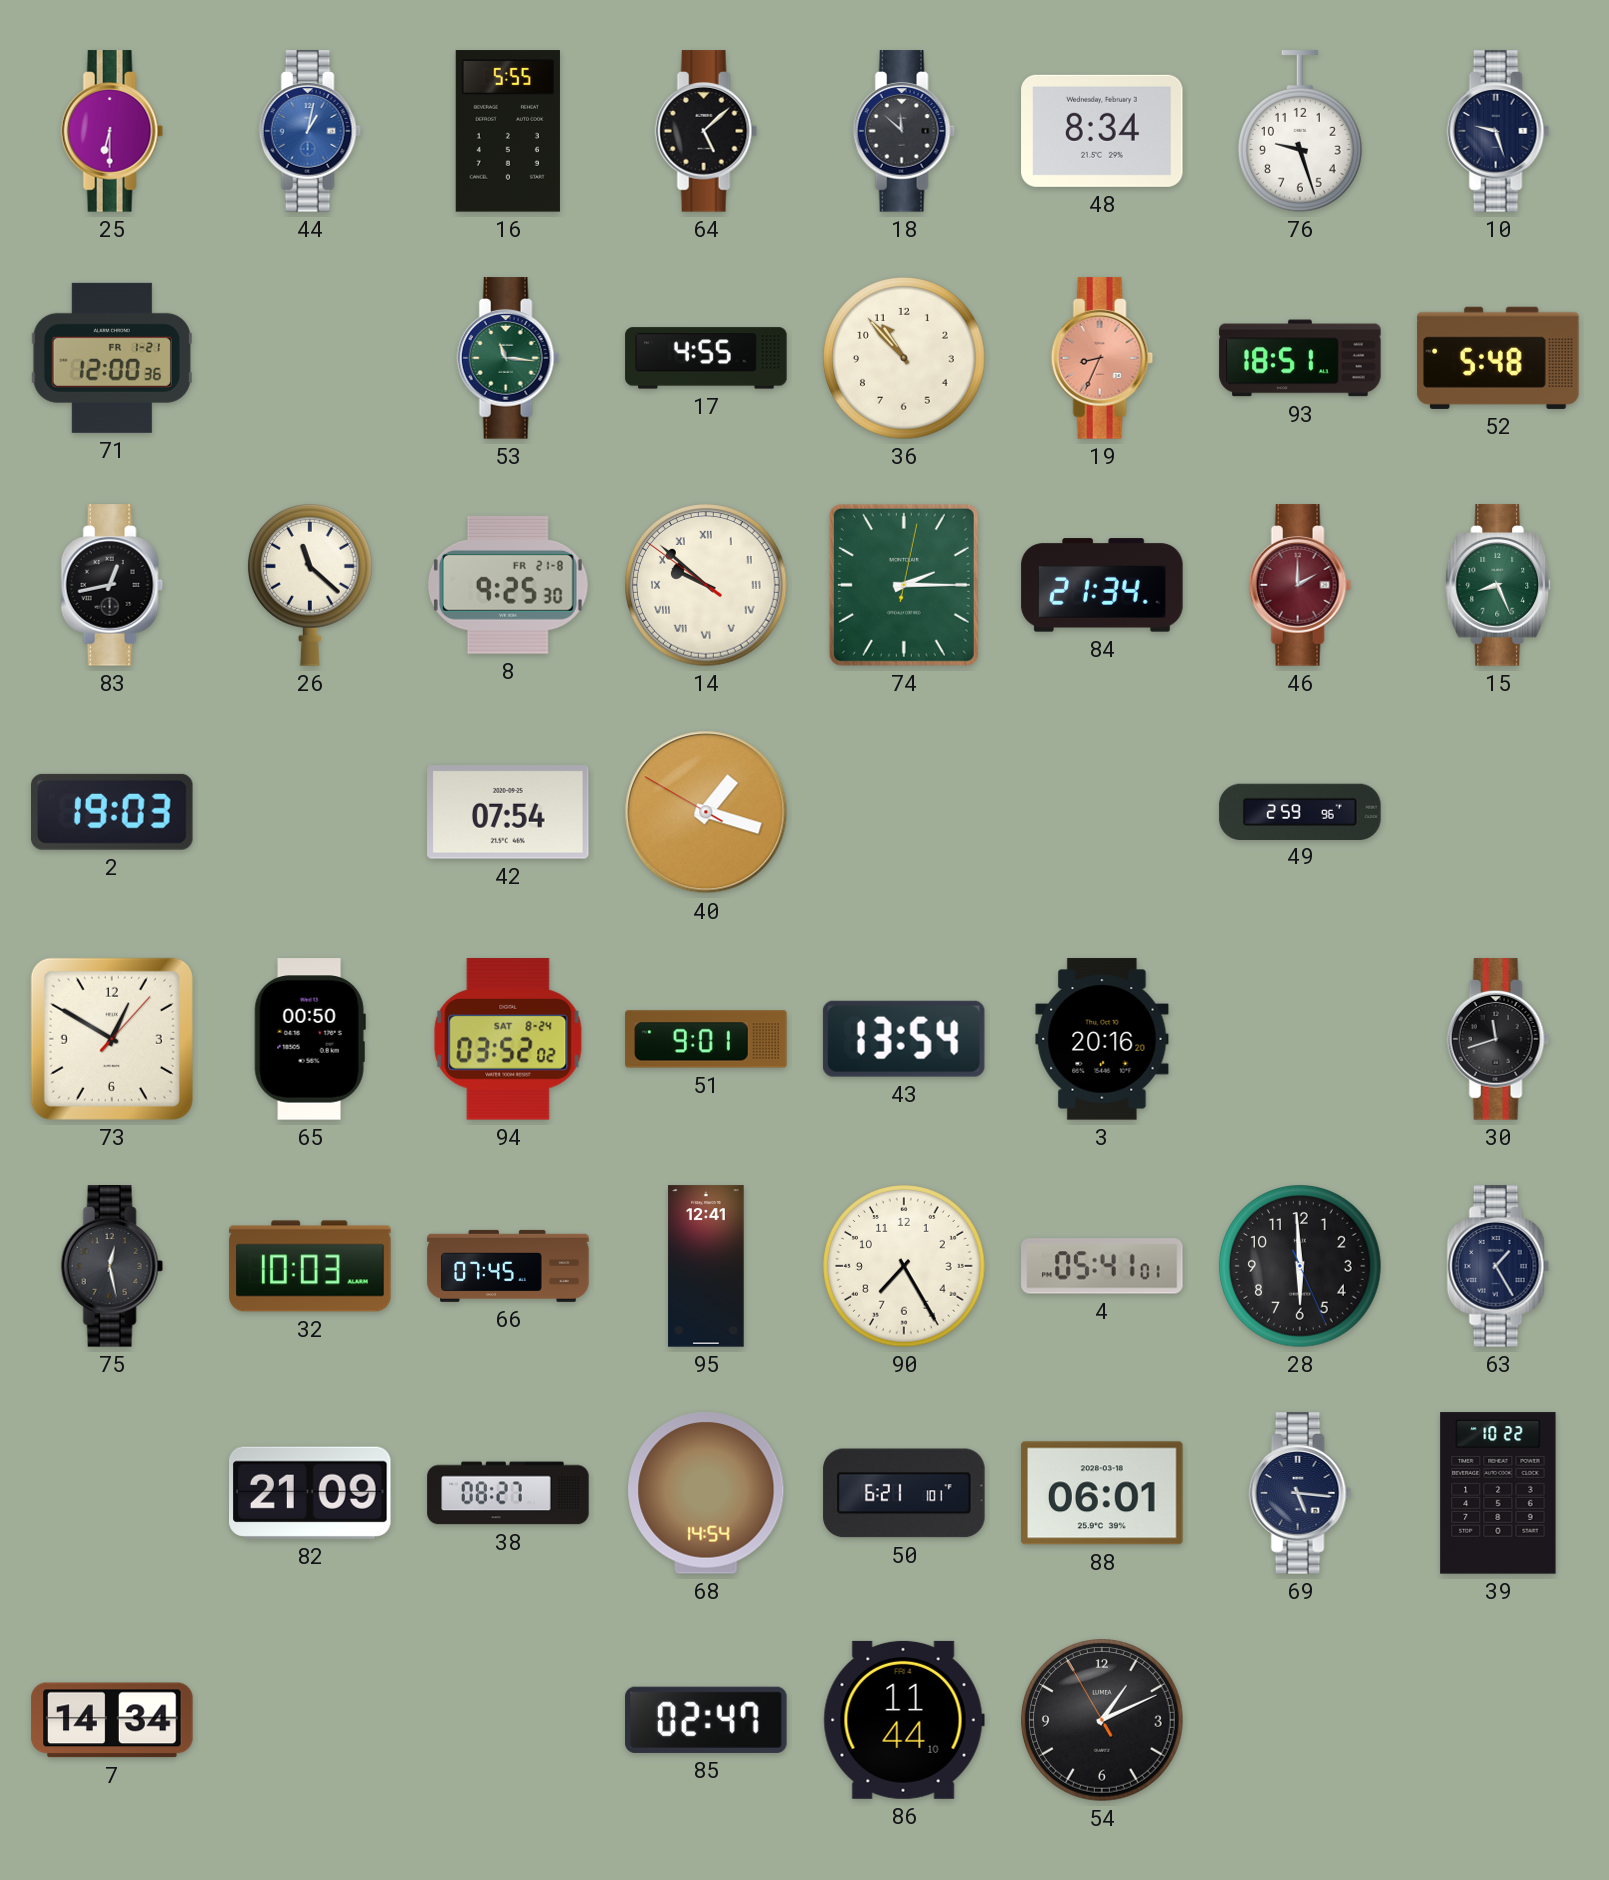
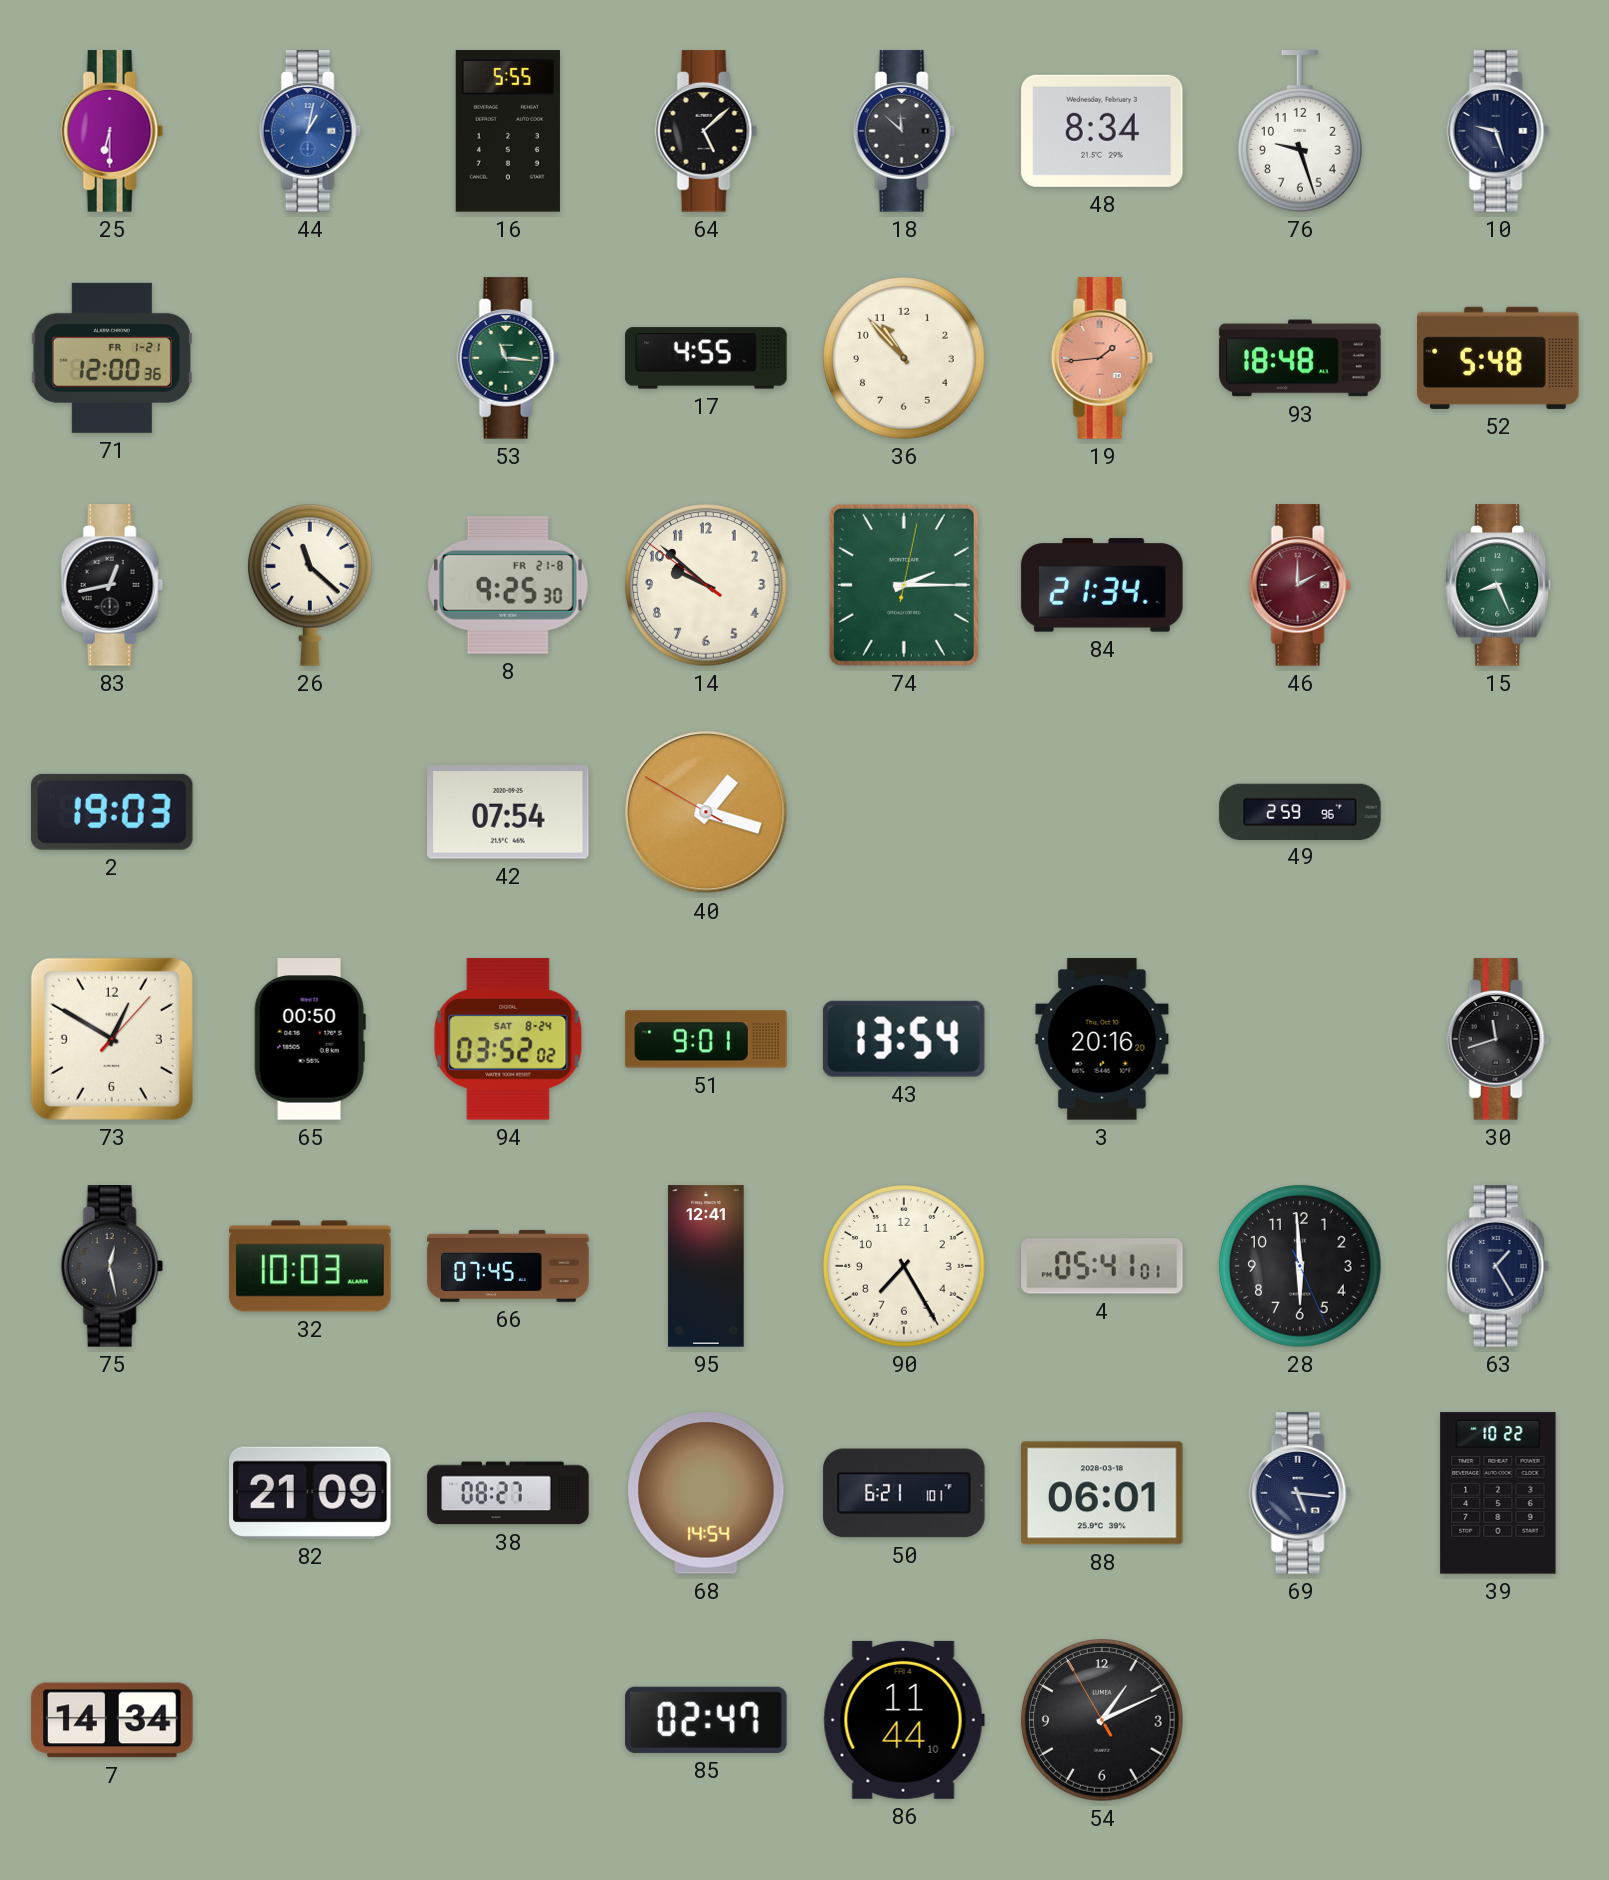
19: 8:34 -> 1:44 (1102, 358)
93: 18:51 -> 18:48 (1300, 358)
14 numerals: Roman -> Arabic (706, 585)
